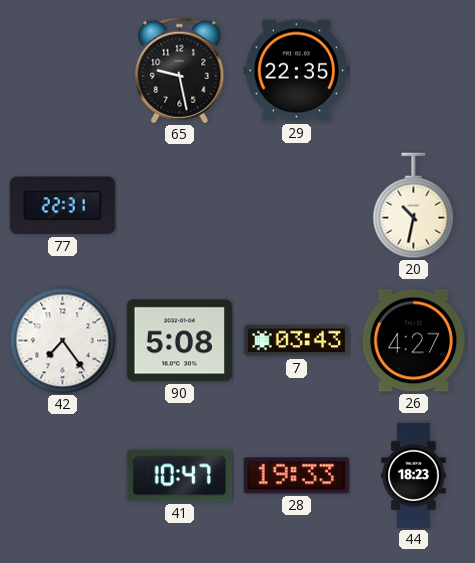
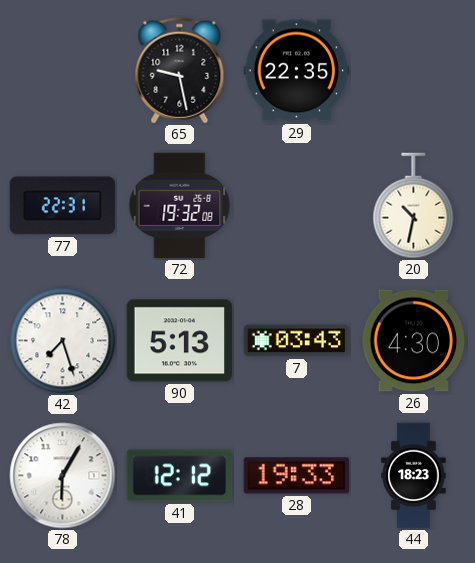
72: none -> 19:32 (180, 206)
42: 7:24 -> 7:27 (63, 341)
90: 5:08 -> 5:13 (180, 341)
26: 4:27 -> 4:30 (414, 341)
78: none -> 6:05 (63, 476)
41: 10:47 -> 12:12 (180, 476)
